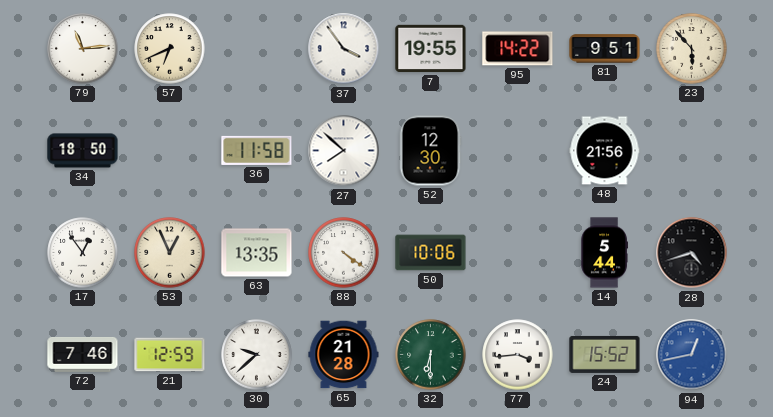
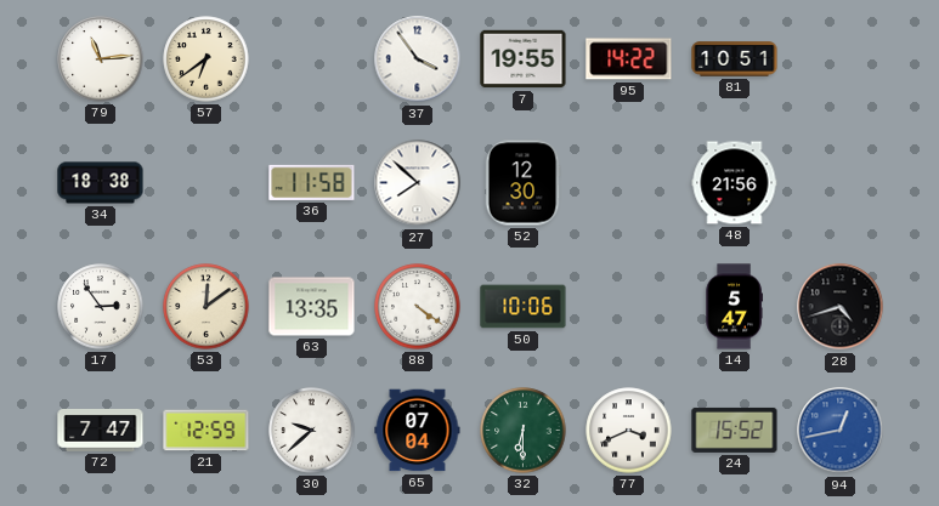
57: 6:41 -> 6:39 (207, 59)
81: 9:51 -> 10:51 (735, 59)
23: 5:53 -> none (692, 49)
34: 18:50 -> 18:38 (101, 183)
17: 12:54 -> 2:54 (101, 307)
53: 12:56 -> 12:09 (207, 307)
14: 5:44 -> 5:47 (734, 307)
72: 7:46 -> 7:47 (101, 430)
65: 21:28 -> 07:04 (418, 431)
77: 3:44 -> 3:41 (629, 431)
